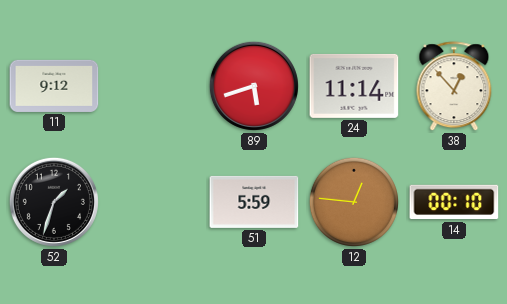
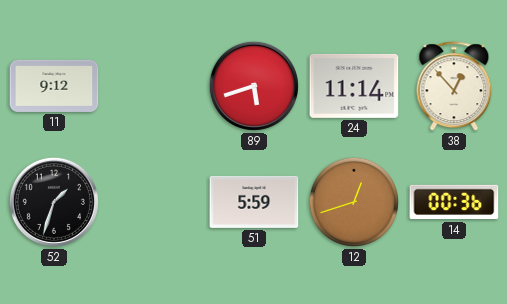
12: 12:46 -> 12:42 (354, 202)
14: 00:10 -> 00:36 (454, 202)
